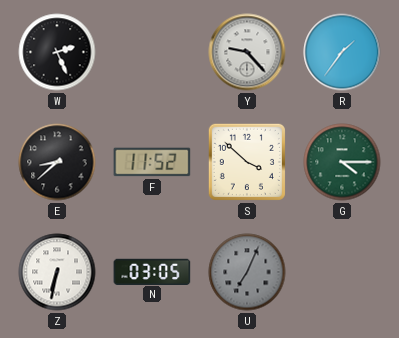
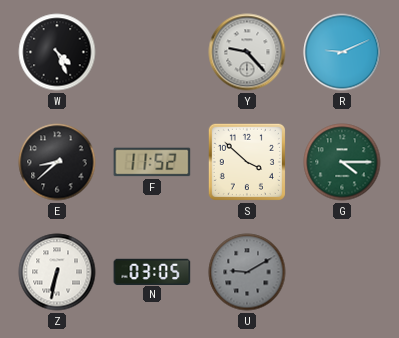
W: 2:26 -> 4:26 (57, 52)
R: 1:36 -> 9:11 (342, 52)
U: 7:04 -> 9:10 (247, 272)
